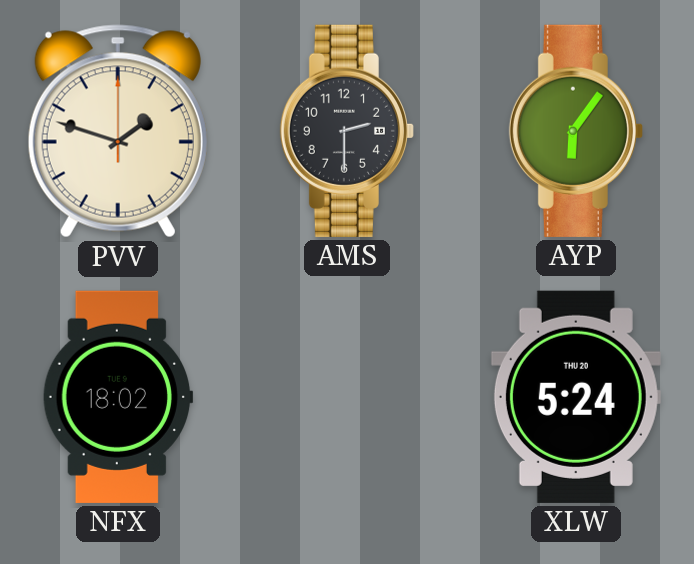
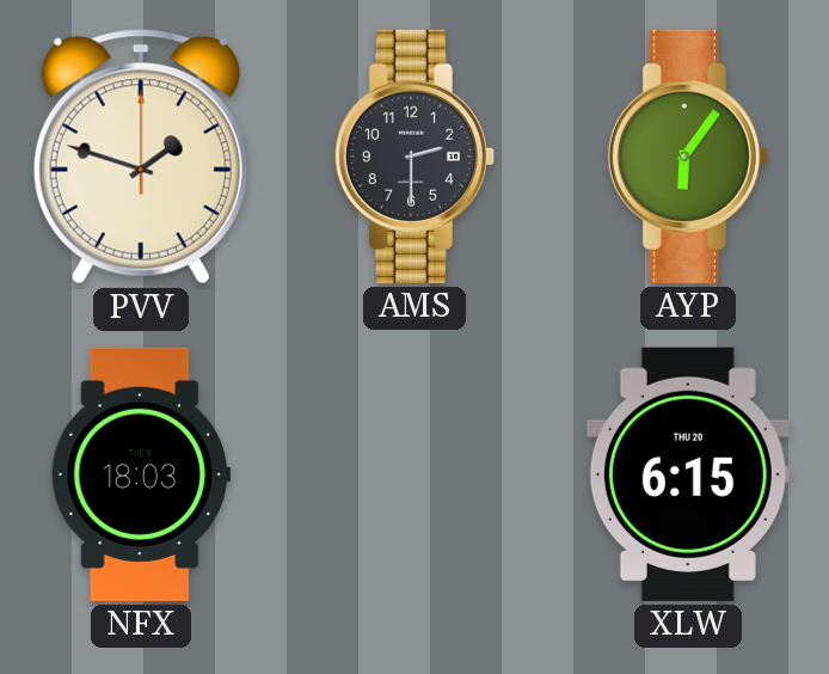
NFX: 18:02 -> 18:03 (141, 474)
XLW: 5:24 -> 6:15 (688, 474)
